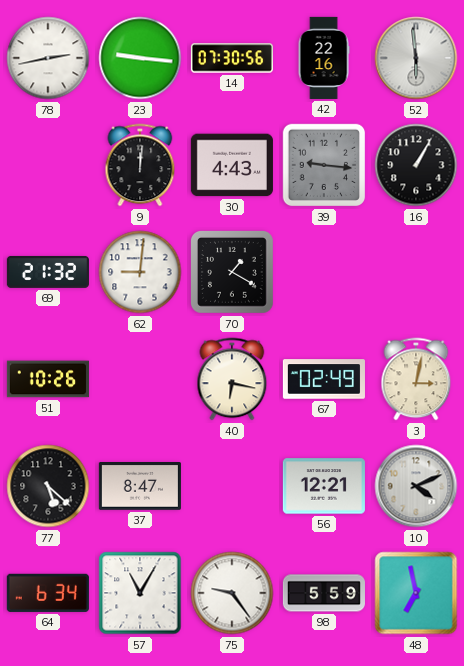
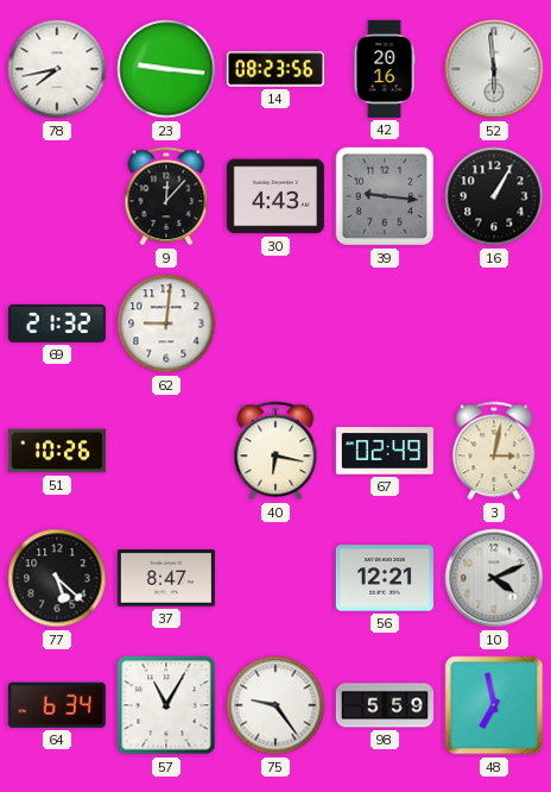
78: 2:43 -> 7:43 (57, 69)
14: 07:30 -> 08:23 (275, 69)
42: 22:16 -> 20:16 (385, 69)
9: 12:01 -> 12:07 (166, 196)
70: 1:20 -> none (232, 272)
